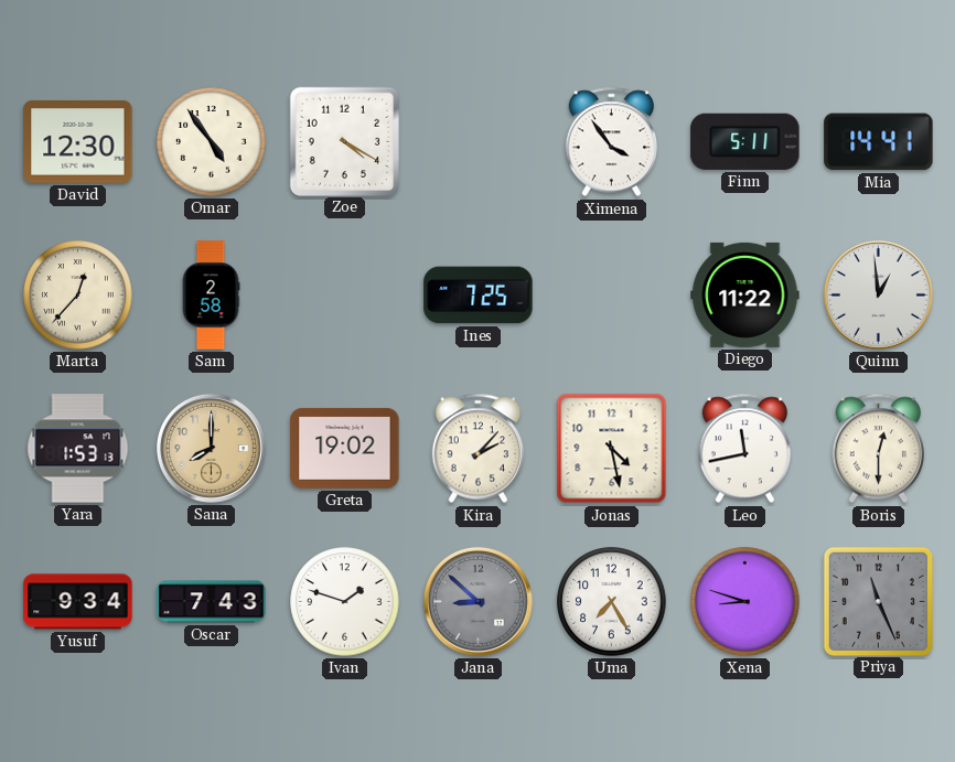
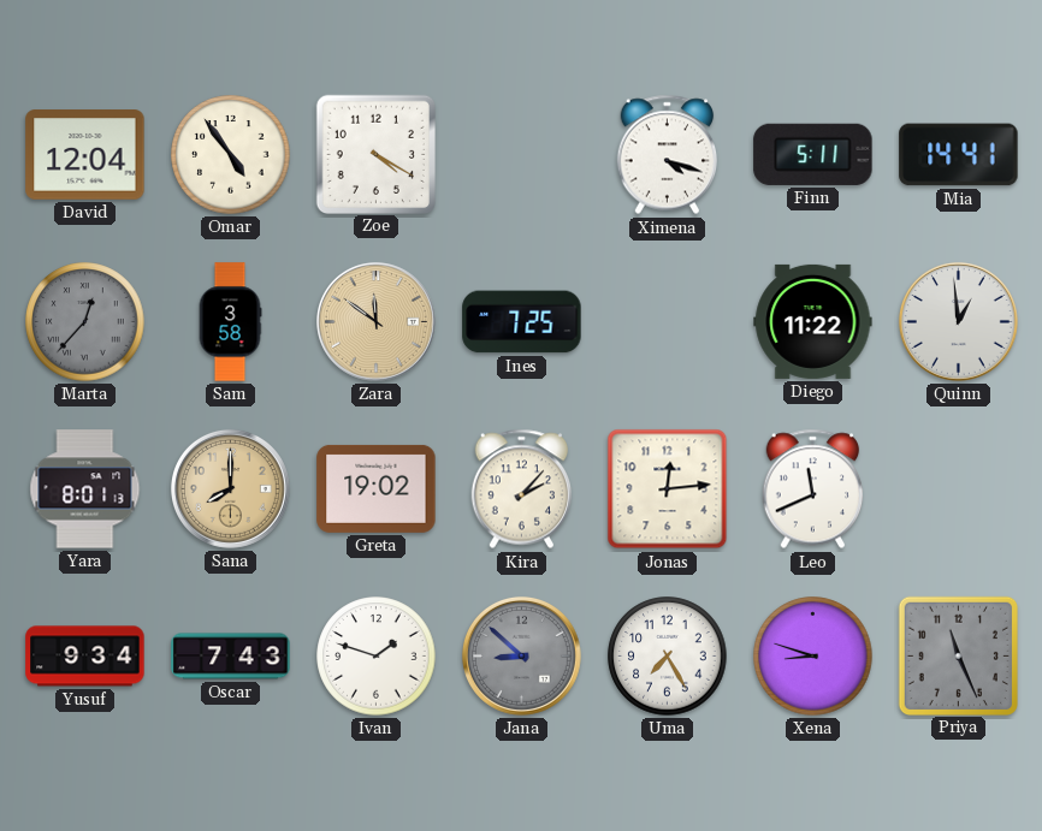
David: 12:30 -> 12:04 (85, 155)
Ximena: 3:54 -> 4:18 (668, 155)
Marta dial: cream -> grey (85, 322)
Sam: 2:58 -> 3:58 (230, 322)
Zara: none -> 11:51 (375, 321)
Yara: 1:53 -> 8:01 (85, 489)
Jonas: 4:28 -> 12:14 (668, 489)
Leo: 11:43 -> 11:41 (813, 489)
Boris: 12:30 -> none (879, 449)
